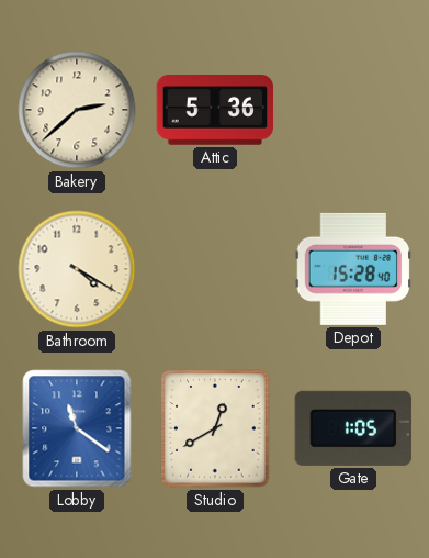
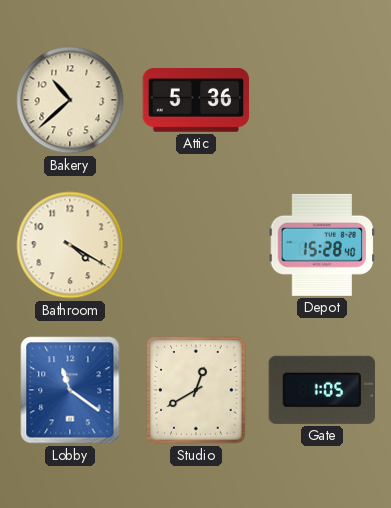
Bakery: 2:38 -> 10:38 (70, 100)
